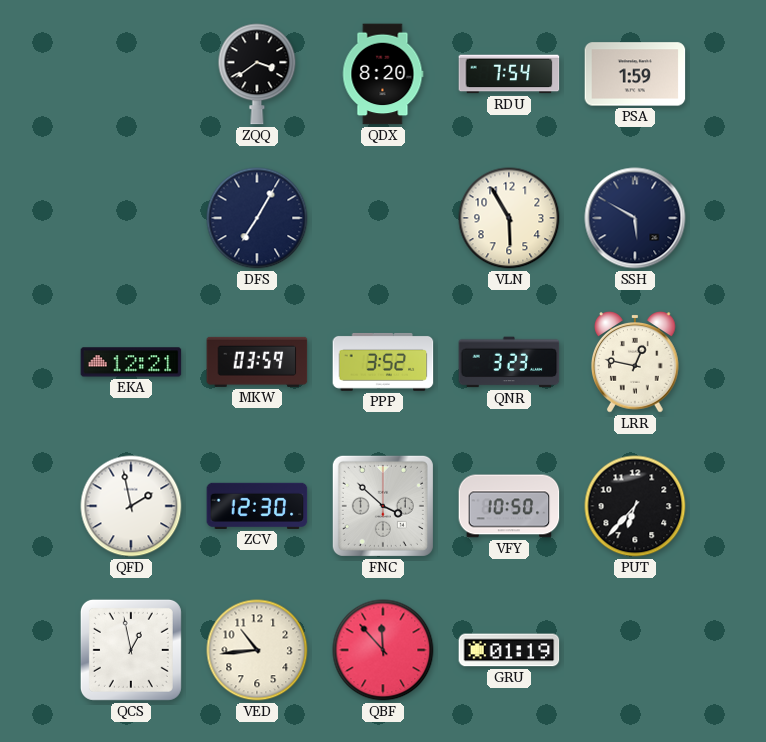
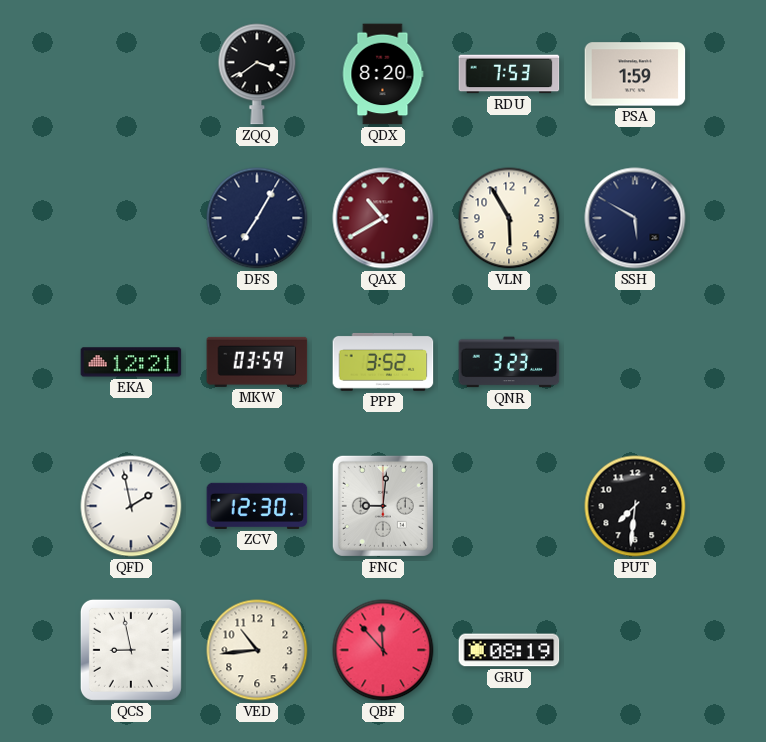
RDU: 7:54 -> 7:53 (509, 74)
QAX: none -> 10:40 (383, 218)
LRR: 12:47 -> none (636, 362)
FNC: 3:52 -> 9:01 (383, 506)
VFY: 10:50 -> none (509, 506)
PUT: 6:37 -> 7:31 (635, 506)
QCS: 12:58 -> 8:58 (131, 650)
GRU: 01:19 -> 08:19 (509, 650)
